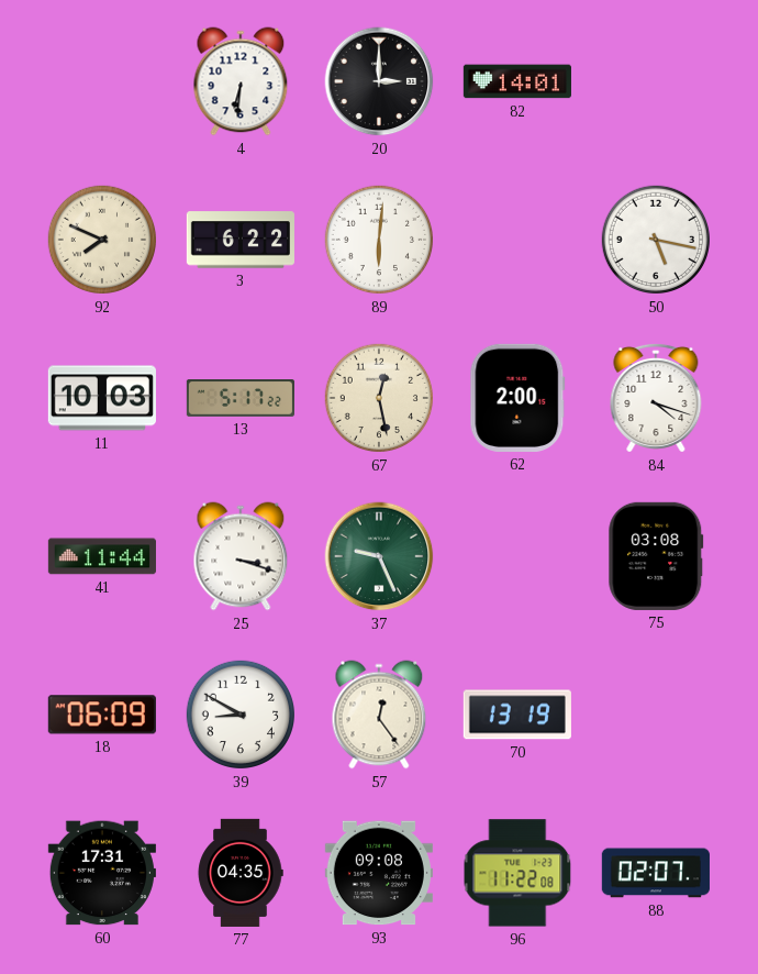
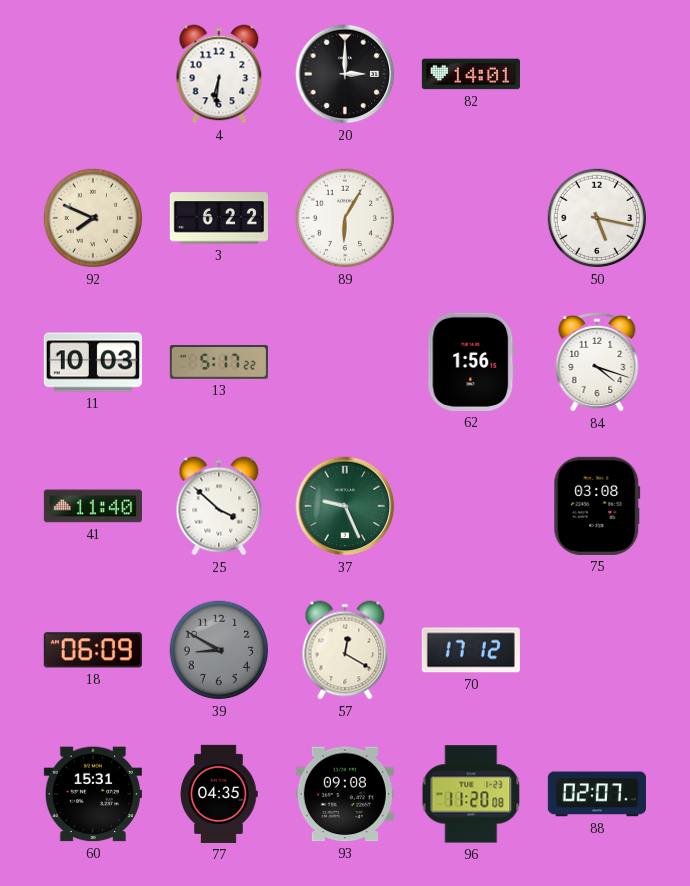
89: 6:01 -> 6:05 (345, 218)
67: 12:28 -> none (379, 398)
62: 2:00 -> 1:56 (471, 362)
41: 11:44 -> 11:40 (93, 506)
25: 3:18 -> 3:52 (219, 506)
39 dial: white -> grey (219, 650)
57: 12:24 -> 12:20 (345, 650)
70: 13:19 -> 17:12 (471, 650)
60: 17:31 -> 15:31 (93, 794)
96: 11:22 -> 11:20 (471, 794)
